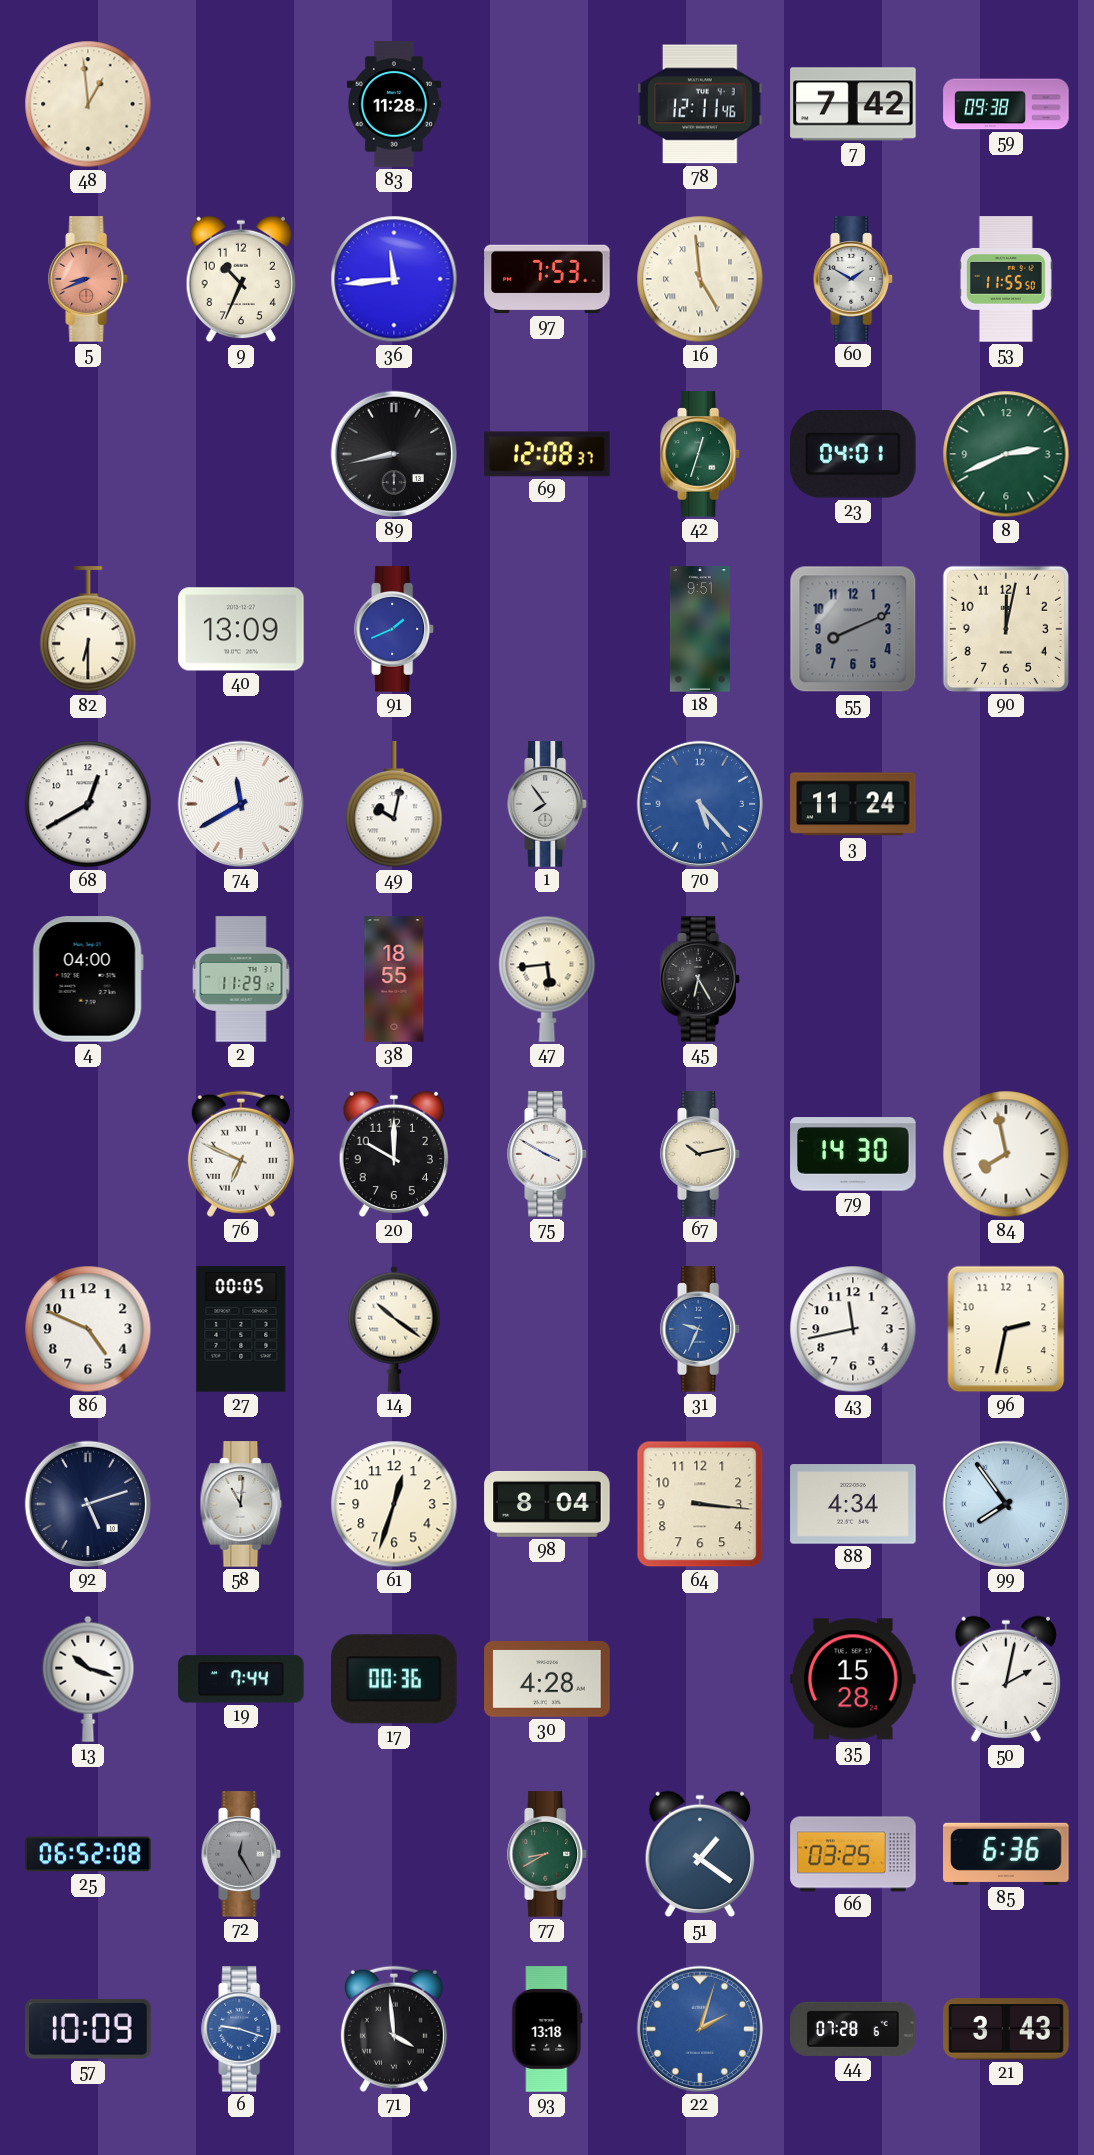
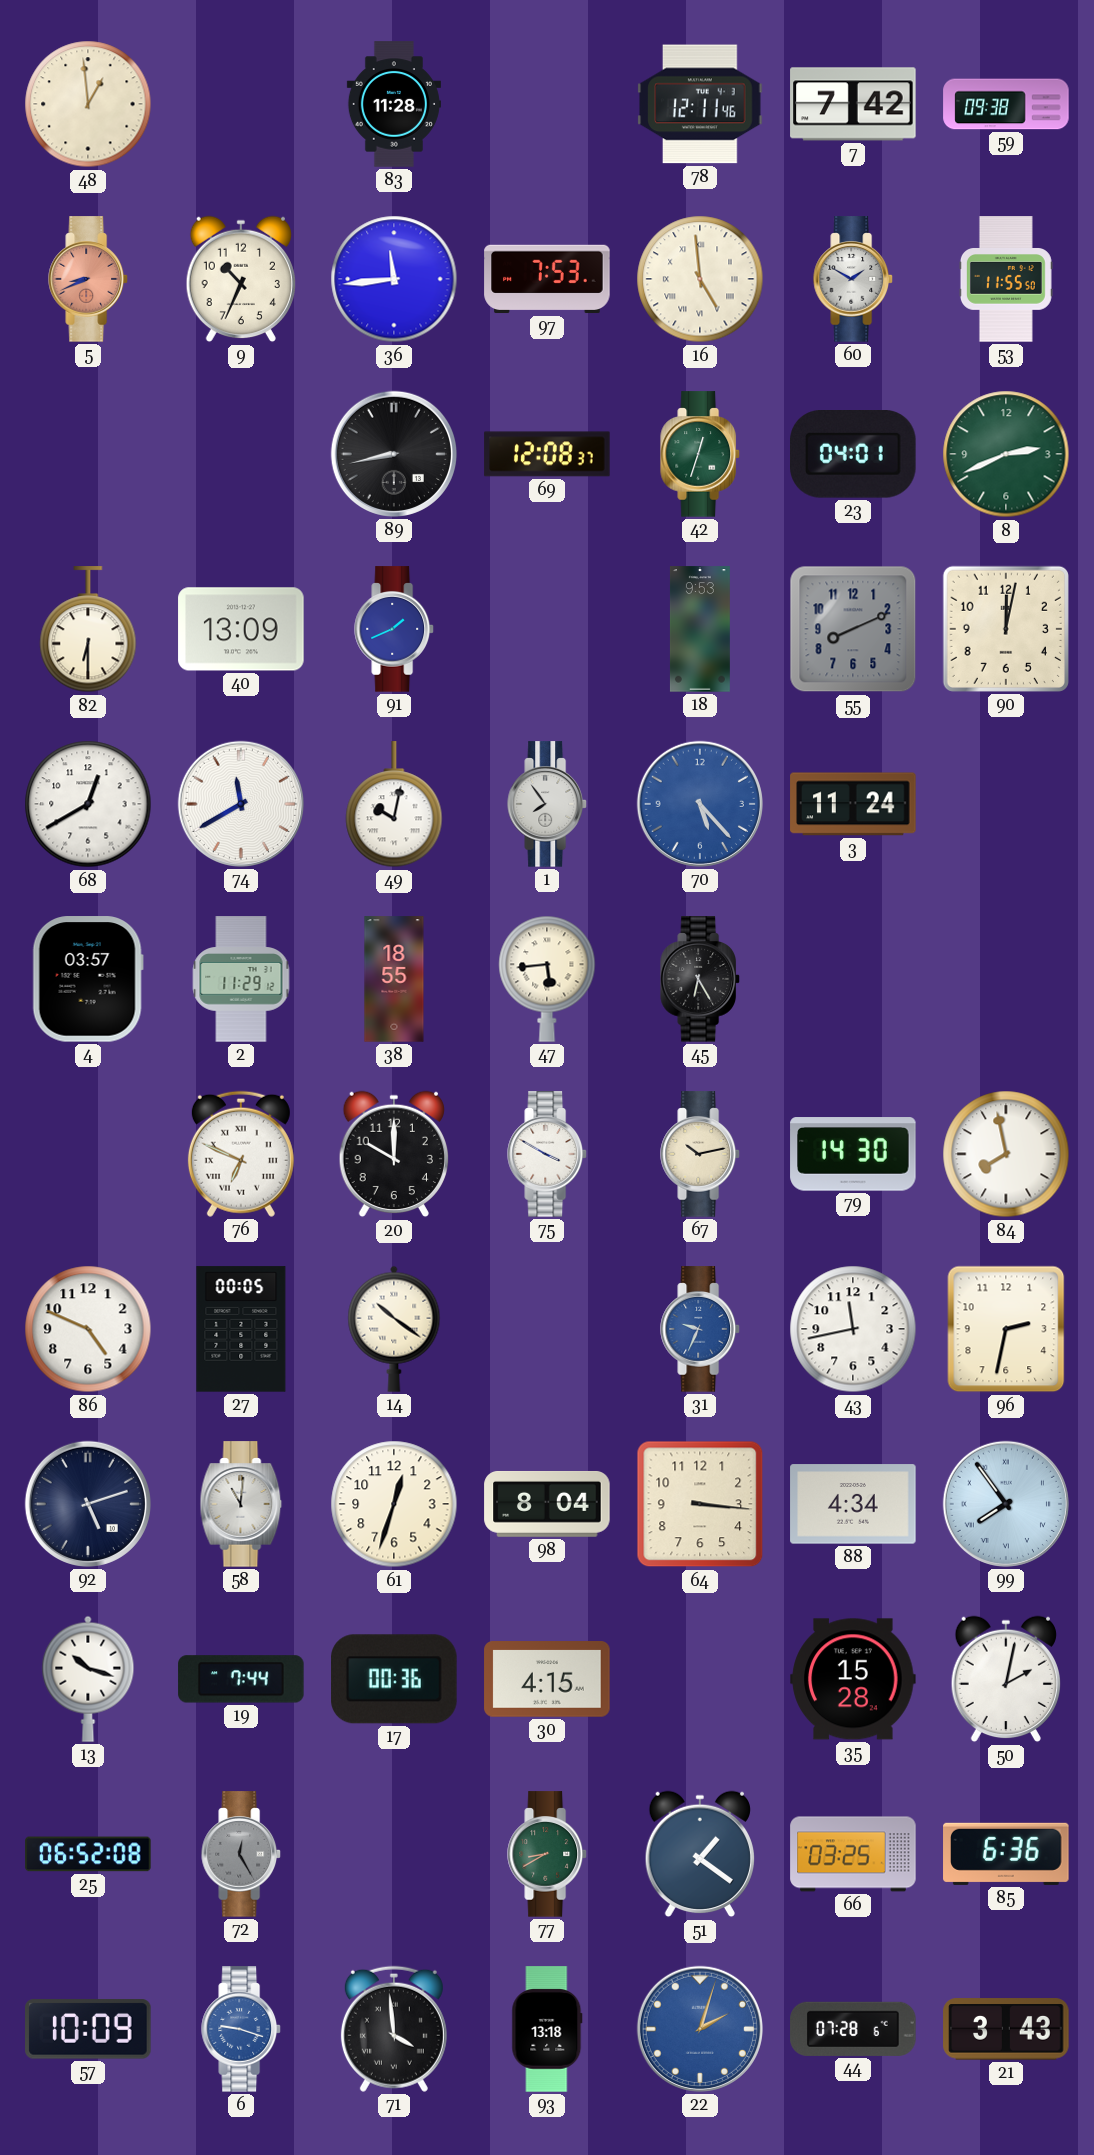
18: 9:51 -> 9:53 (700, 629)
4: 04:00 -> 03:57 (88, 979)
30: 4:28 -> 4:15 (547, 1679)
